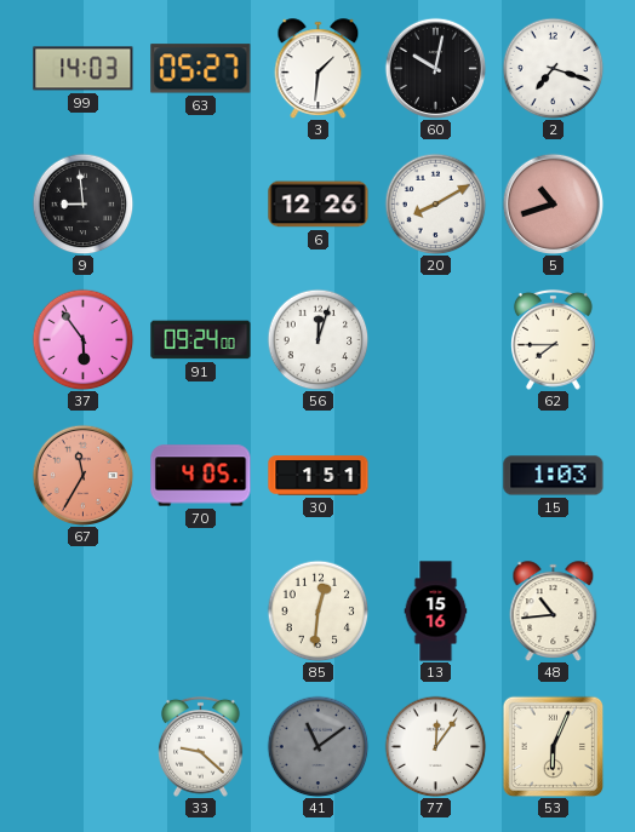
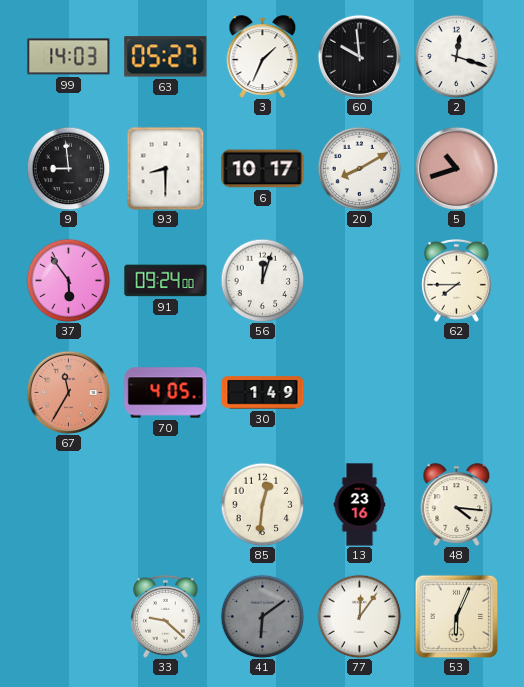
3: 1:31 -> 1:34 (263, 56)
60: 10:02 -> 9:59 (359, 56)
2: 7:18 -> 12:18 (456, 56)
93: none -> 8:30 (166, 168)
6: 12:26 -> 10:17 (263, 169)
30: 1:51 -> 1:49 (263, 393)
15: 1:03 -> none (554, 476)
13: 15:16 -> 23:16 (360, 505)
48: 10:44 -> 4:16 (457, 504)
41: 11:09 -> 6:09 (262, 616)
